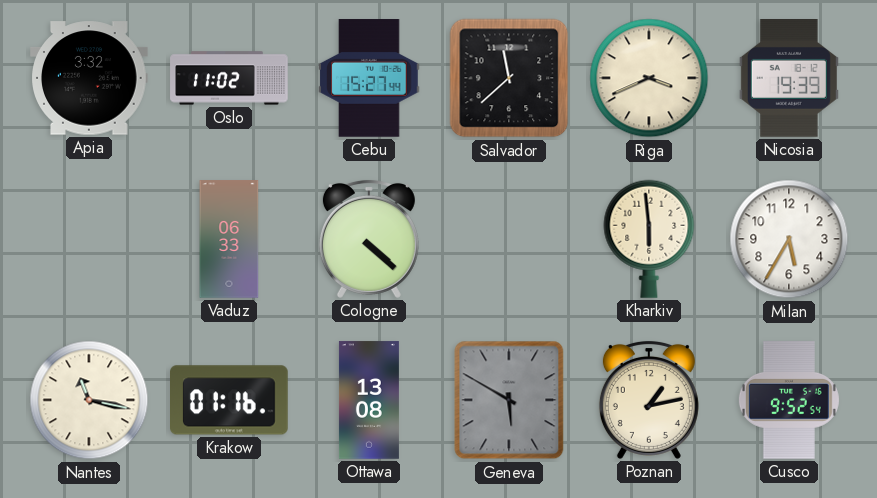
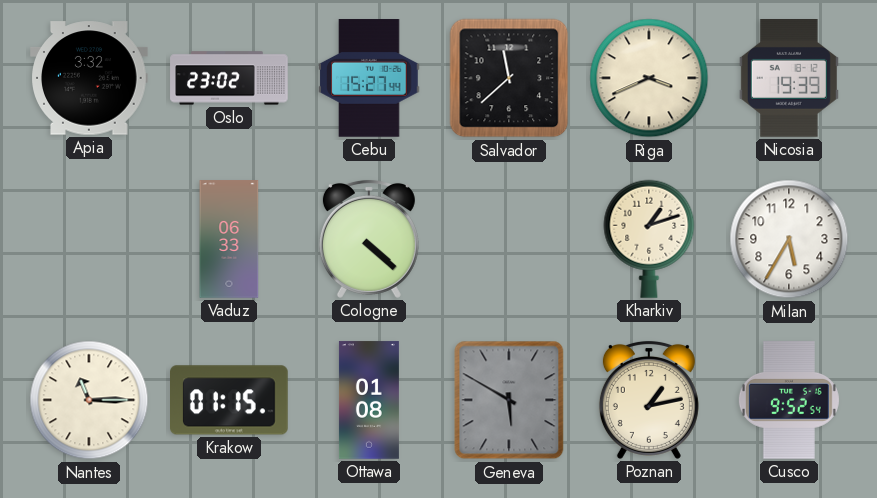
Oslo: 11:02 -> 23:02 (229, 78)
Kharkiv: 5:59 -> 1:12 (649, 239)
Nantes: 11:17 -> 11:15 (89, 400)
Krakow: 01:16 -> 01:15 (230, 400)
Ottawa: 13:08 -> 01:08 (369, 400)
